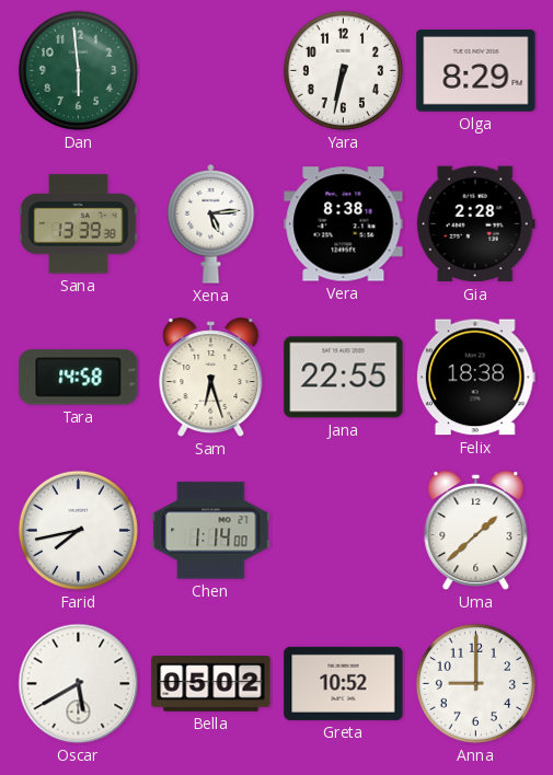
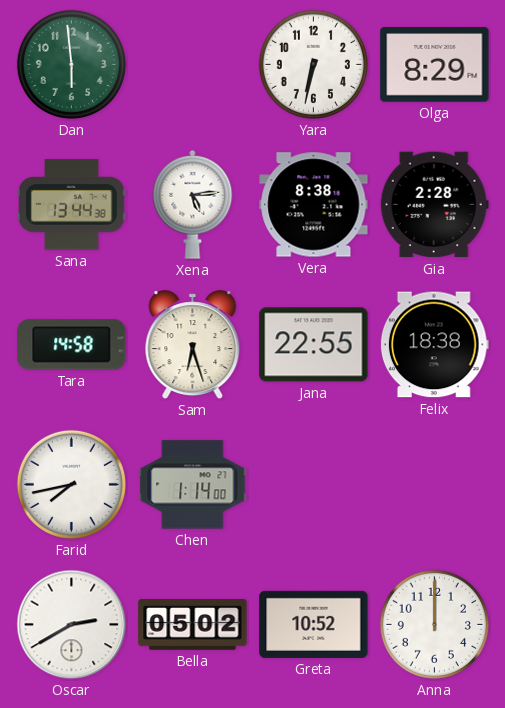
Sana: 13:39 -> 13:44 (71, 205)
Uma: 1:38 -> none (476, 531)
Oscar: 5:40 -> 2:40 (72, 625)
Anna: 9:00 -> 12:00 (434, 624)
